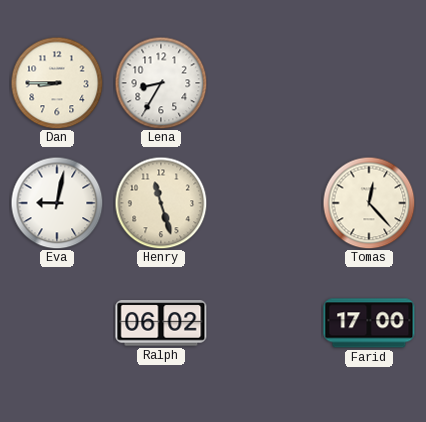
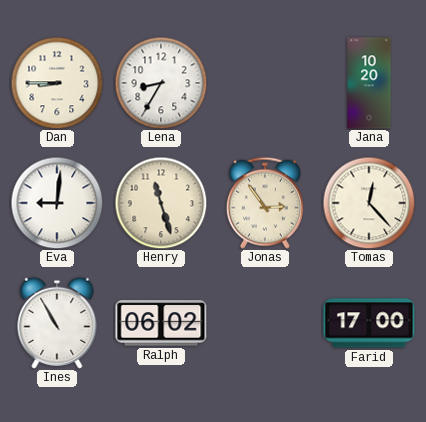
Jana: none -> 10:20 (369, 83)
Eva: 9:02 -> 9:01 (57, 203)
Jonas: none -> 2:54 (265, 203)
Ines: none -> 10:55 (57, 323)
